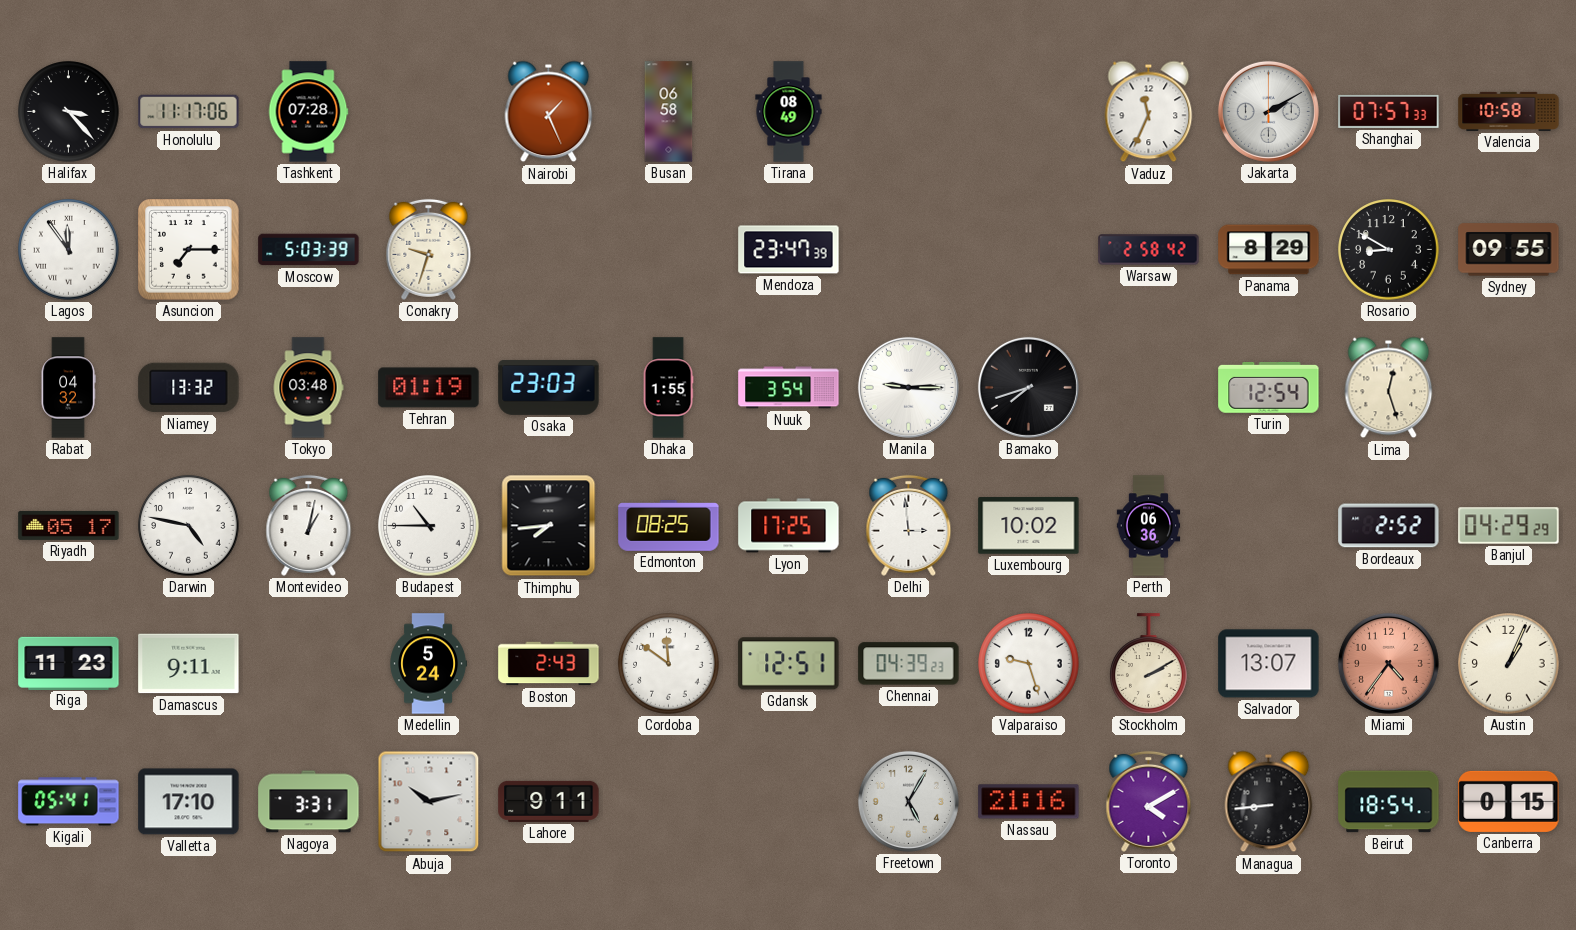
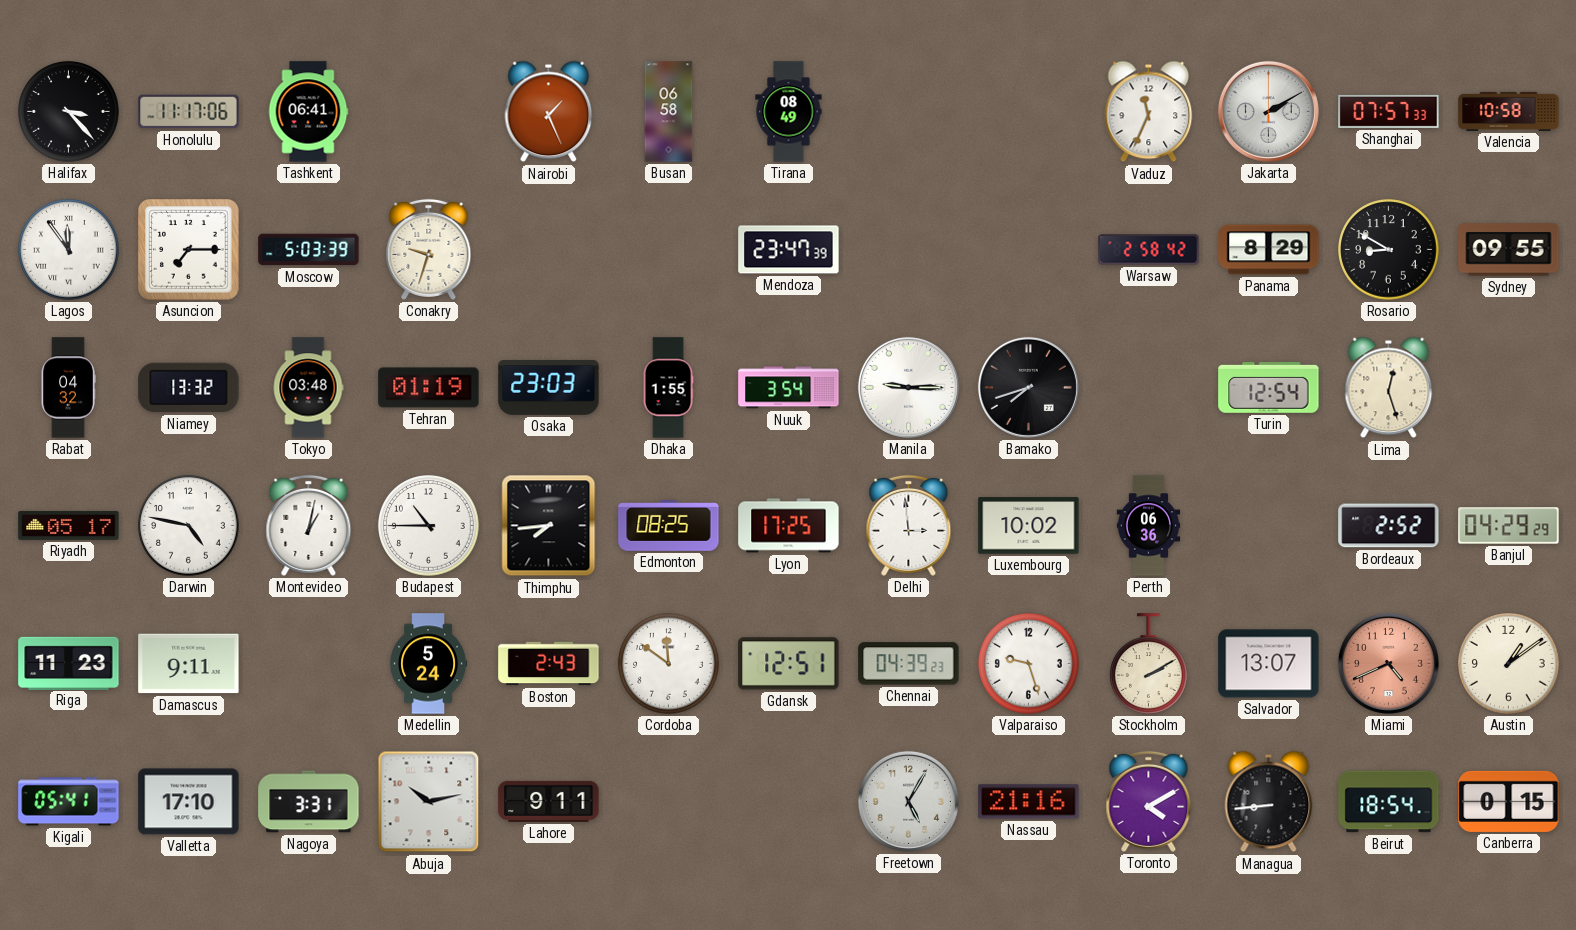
Tashkent: 07:28 -> 06:41 (308, 112)
Miami: 4:36 -> 4:41 (1388, 663)
Austin: 1:04 -> 1:09 (1509, 664)
